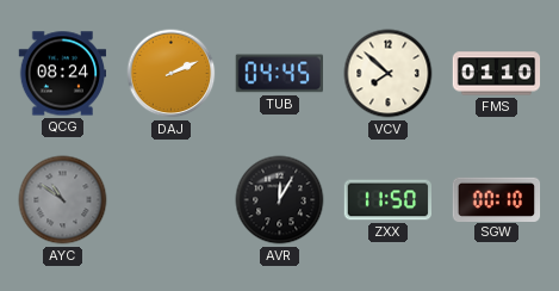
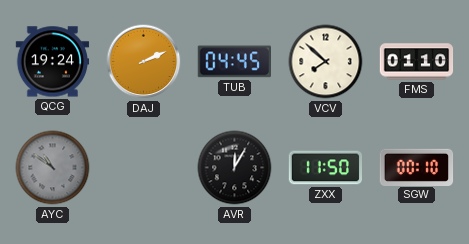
QCG: 08:24 -> 19:24 (53, 62)
